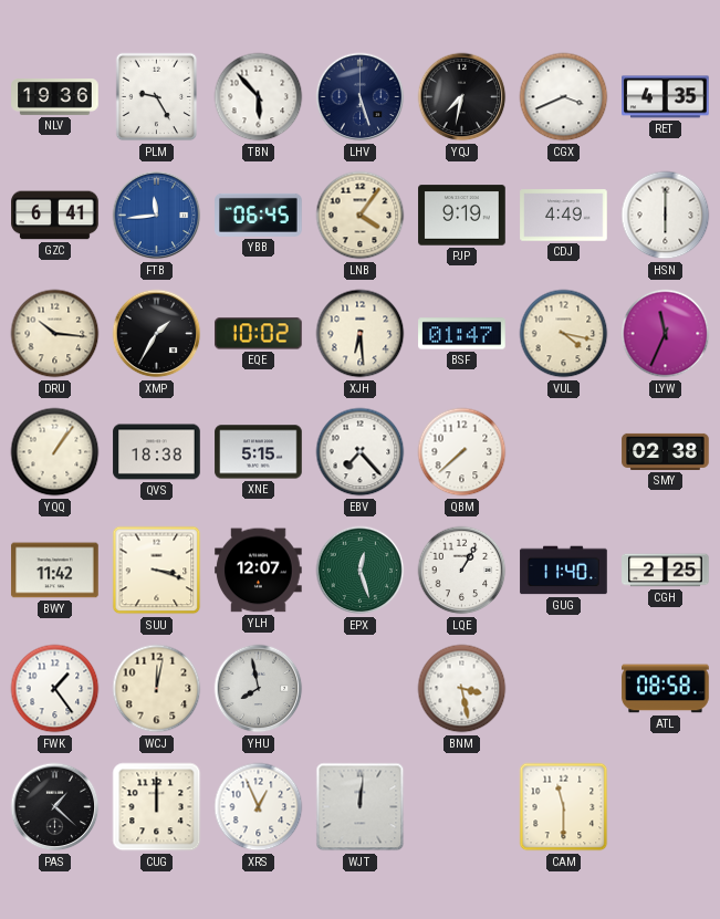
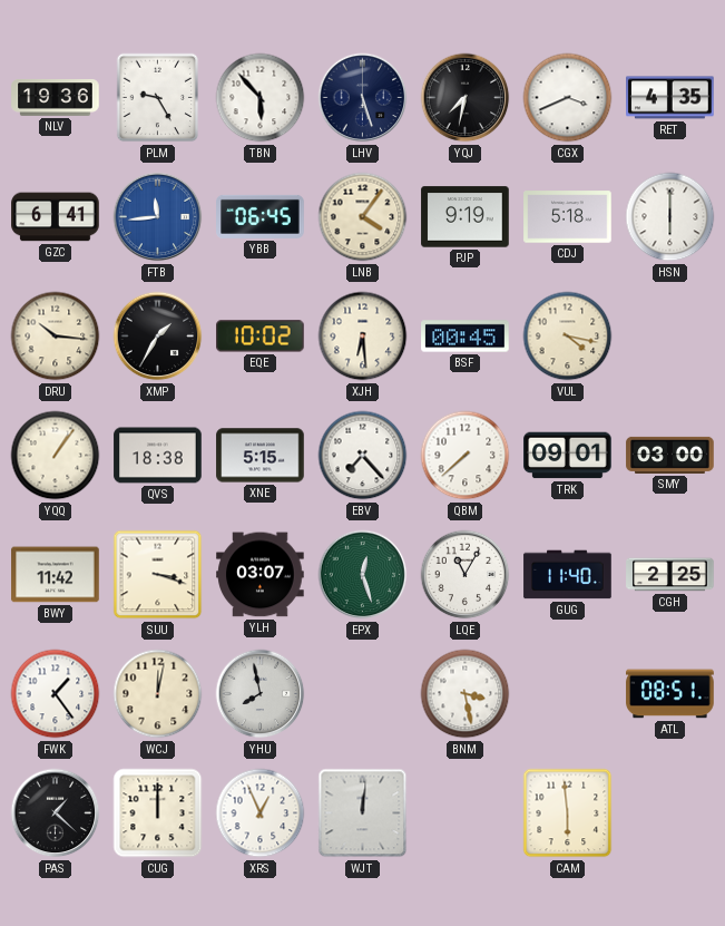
CDJ: 4:49 -> 5:18 (568, 217)
BSF: 01:47 -> 00:45 (466, 337)
LYW: 11:34 -> none (666, 334)
TRK: none -> 09:01 (568, 456)
SMY: 02:38 -> 03:00 (670, 455)
YLH: 12:07 -> 03:07 (261, 575)
LQE: 1:05 -> 11:05 (466, 575)
ATL: 08:58 -> 08:51 (670, 694)
CAM: 11:30 -> 5:59 (568, 813)
